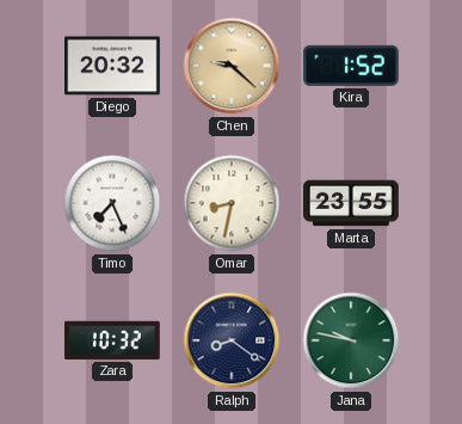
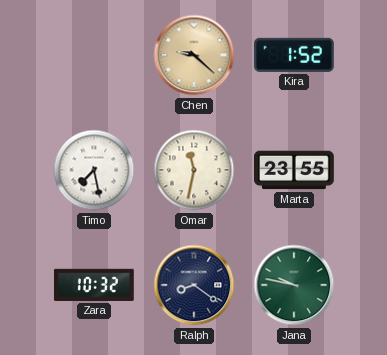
Diego: 20:32 -> none (113, 66)
Timo: 7:26 -> 7:28 (94, 170)
Omar: 8:32 -> 11:32 (194, 170)
